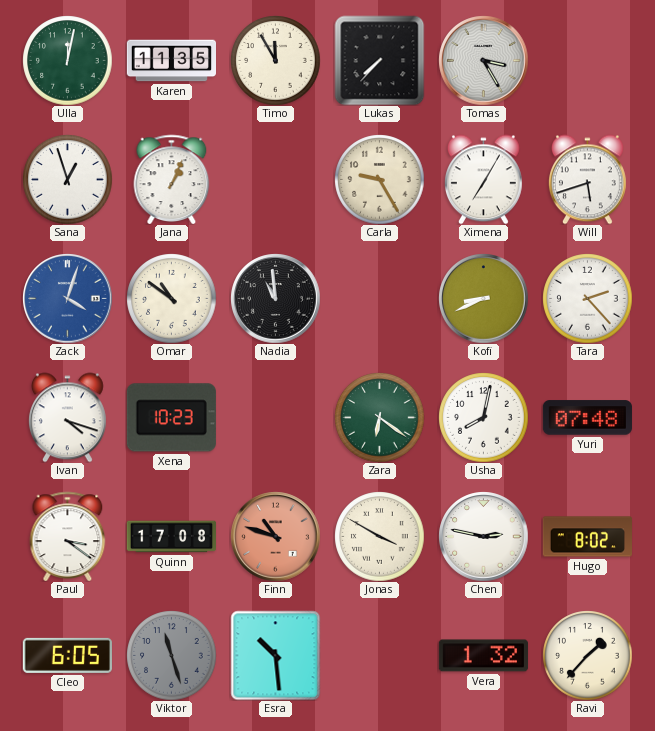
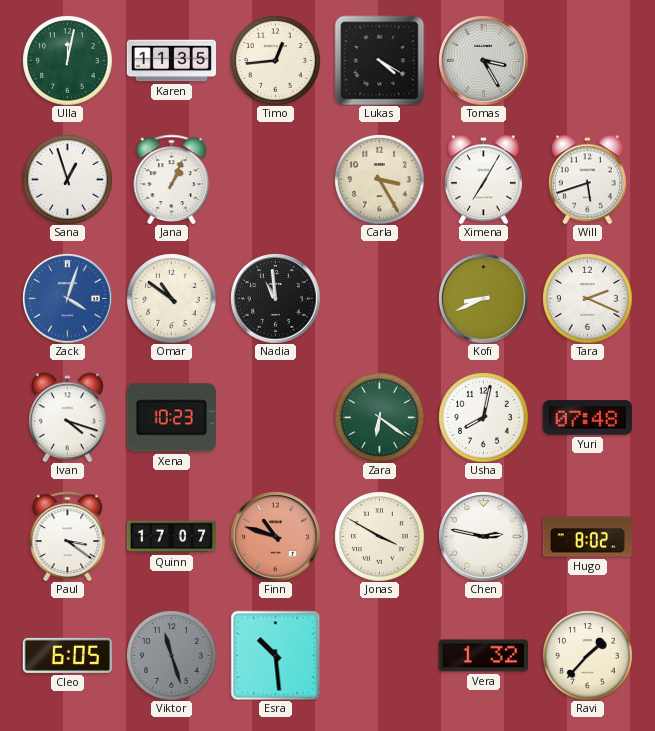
Timo: 11:55 -> 12:44 (275, 60)
Lukas: 7:37 -> 4:20 (379, 60)
Carla: 9:25 -> 3:25 (379, 179)
Tara: 2:23 -> 2:19 (587, 298)
Quinn: 17:08 -> 17:07 (171, 537)
